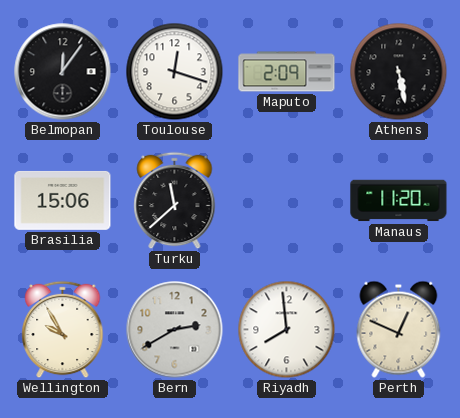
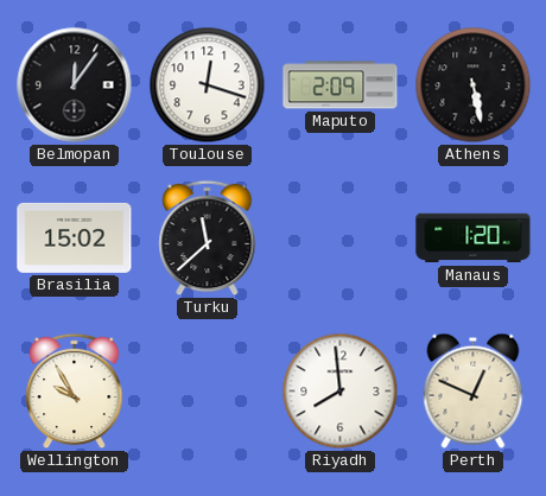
Brasilia: 15:06 -> 15:02 (75, 237)
Manaus: 11:20 -> 1:20 (474, 239)
Bern: 2:40 -> none (175, 330)
